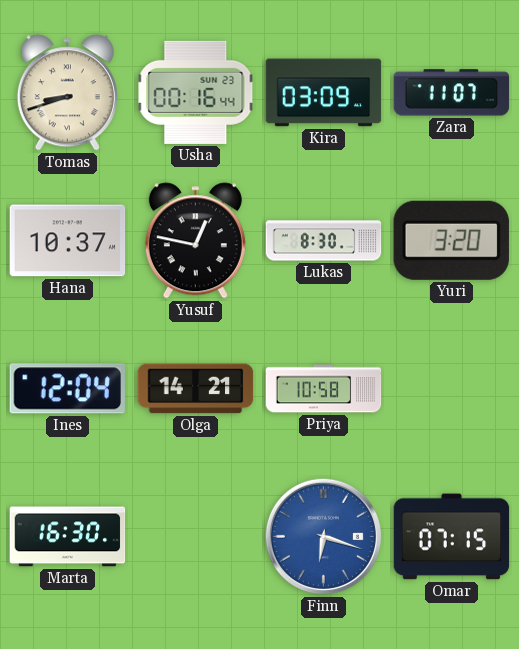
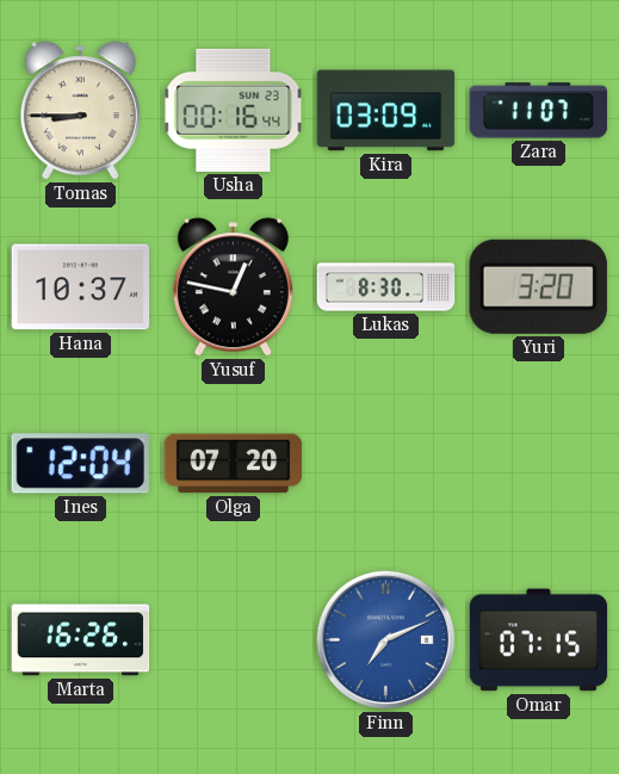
Tomas: 8:42 -> 8:45 (80, 111)
Olga: 14:21 -> 07:20 (234, 464)
Priya: 10:58 -> none (324, 389)
Marta: 16:30 -> 16:26 (81, 640)
Finn: 6:18 -> 7:11 (385, 639)
